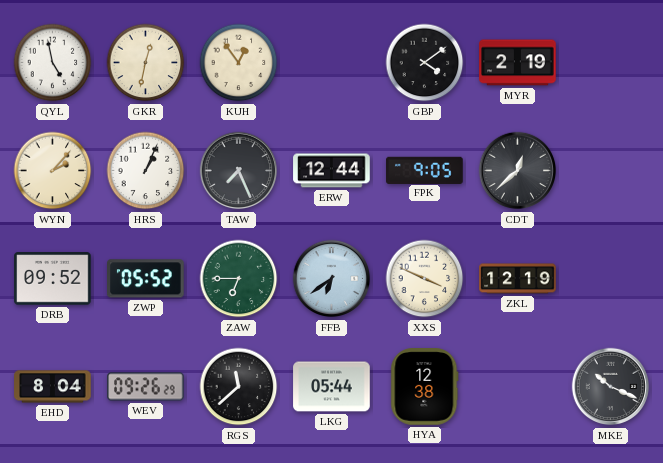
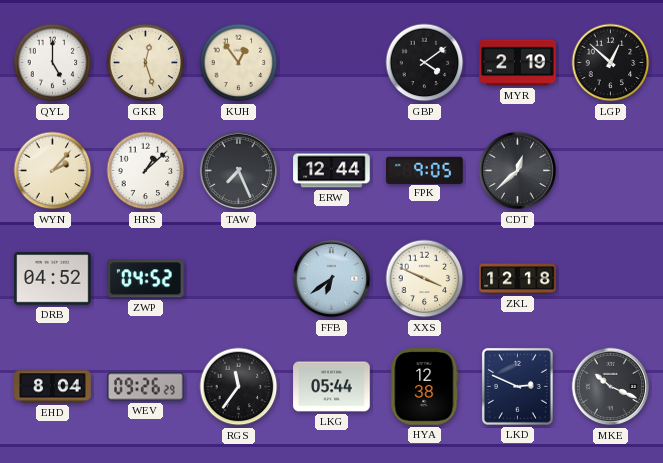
QYL: 4:58 -> 5:00 (53, 63)
GKR: 12:32 -> 12:27 (146, 63)
LGP: none -> 12:52 (611, 63)
HRS: 1:04 -> 1:08 (146, 171)
DRB: 09:52 -> 04:52 (53, 279)
ZWP: 05:52 -> 04:52 (146, 279)
ZAW: 6:45 -> none (239, 279)
ZKL: 12:19 -> 12:18 (518, 279)
RGS: 11:38 -> 11:36 (239, 387)
LKD: none -> 2:49 (517, 386)
